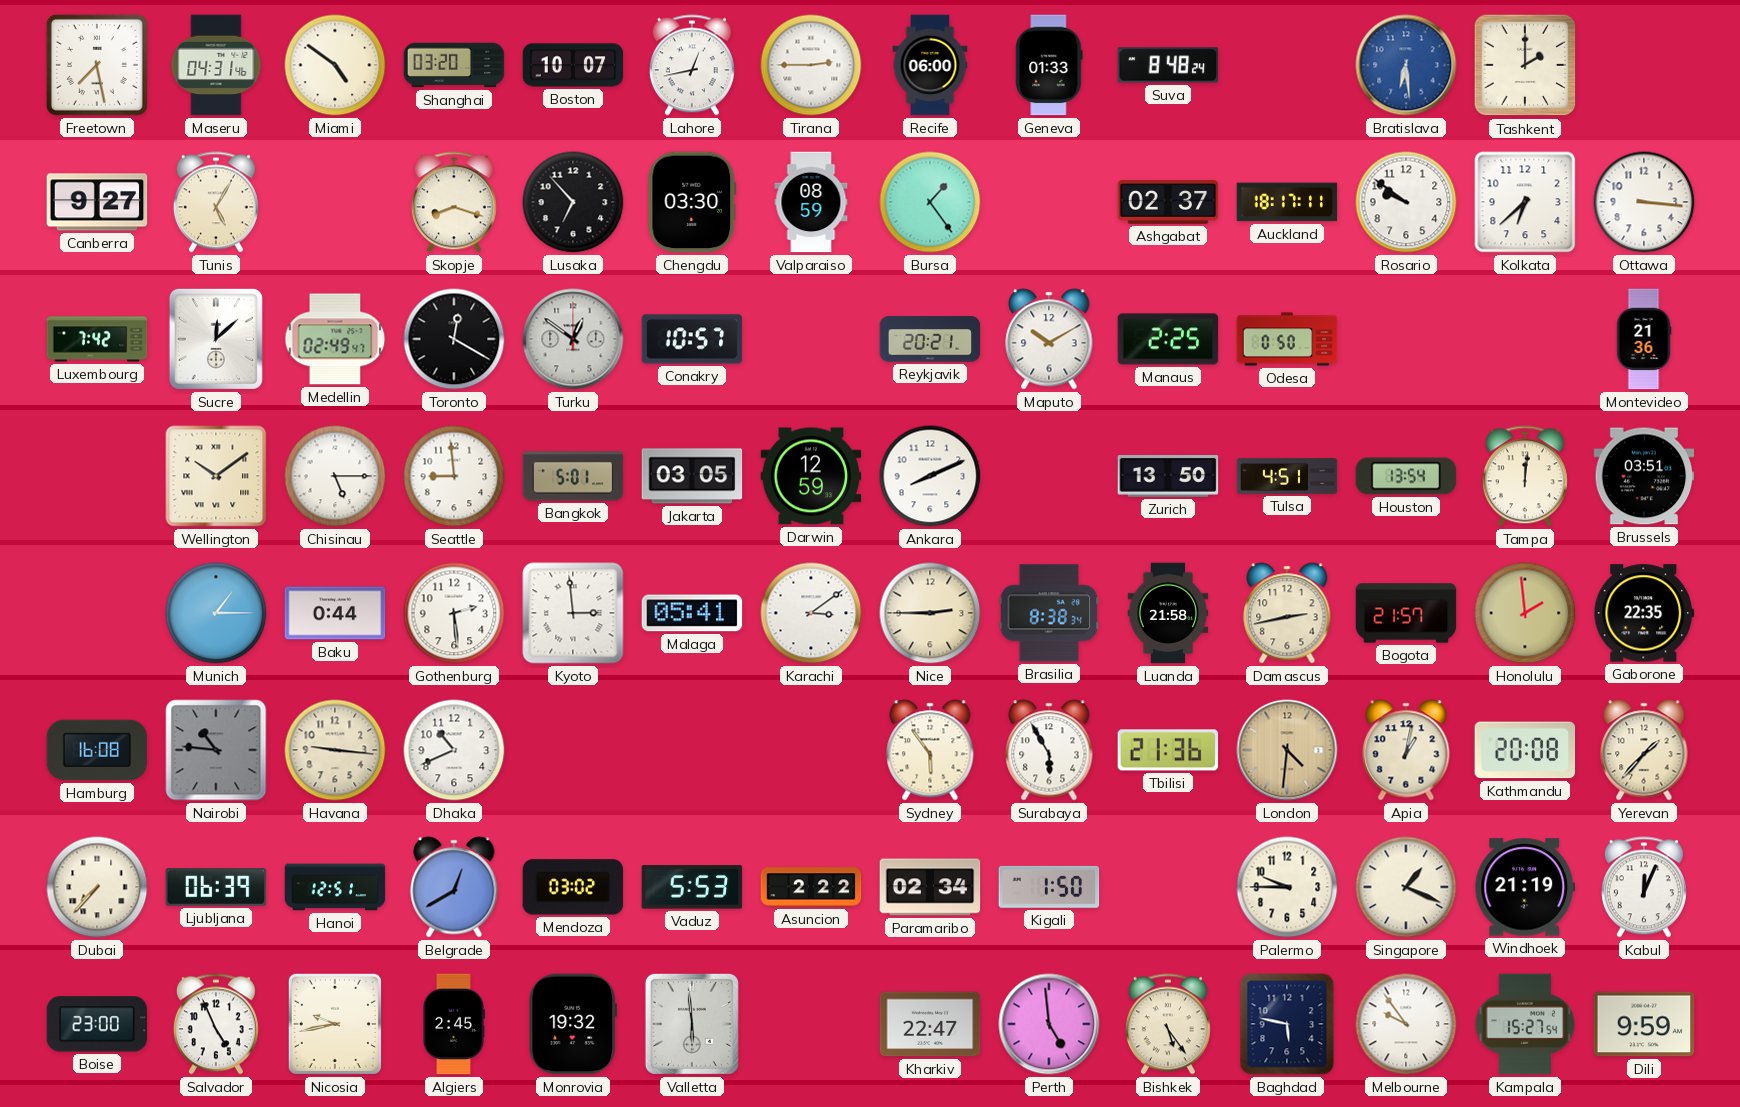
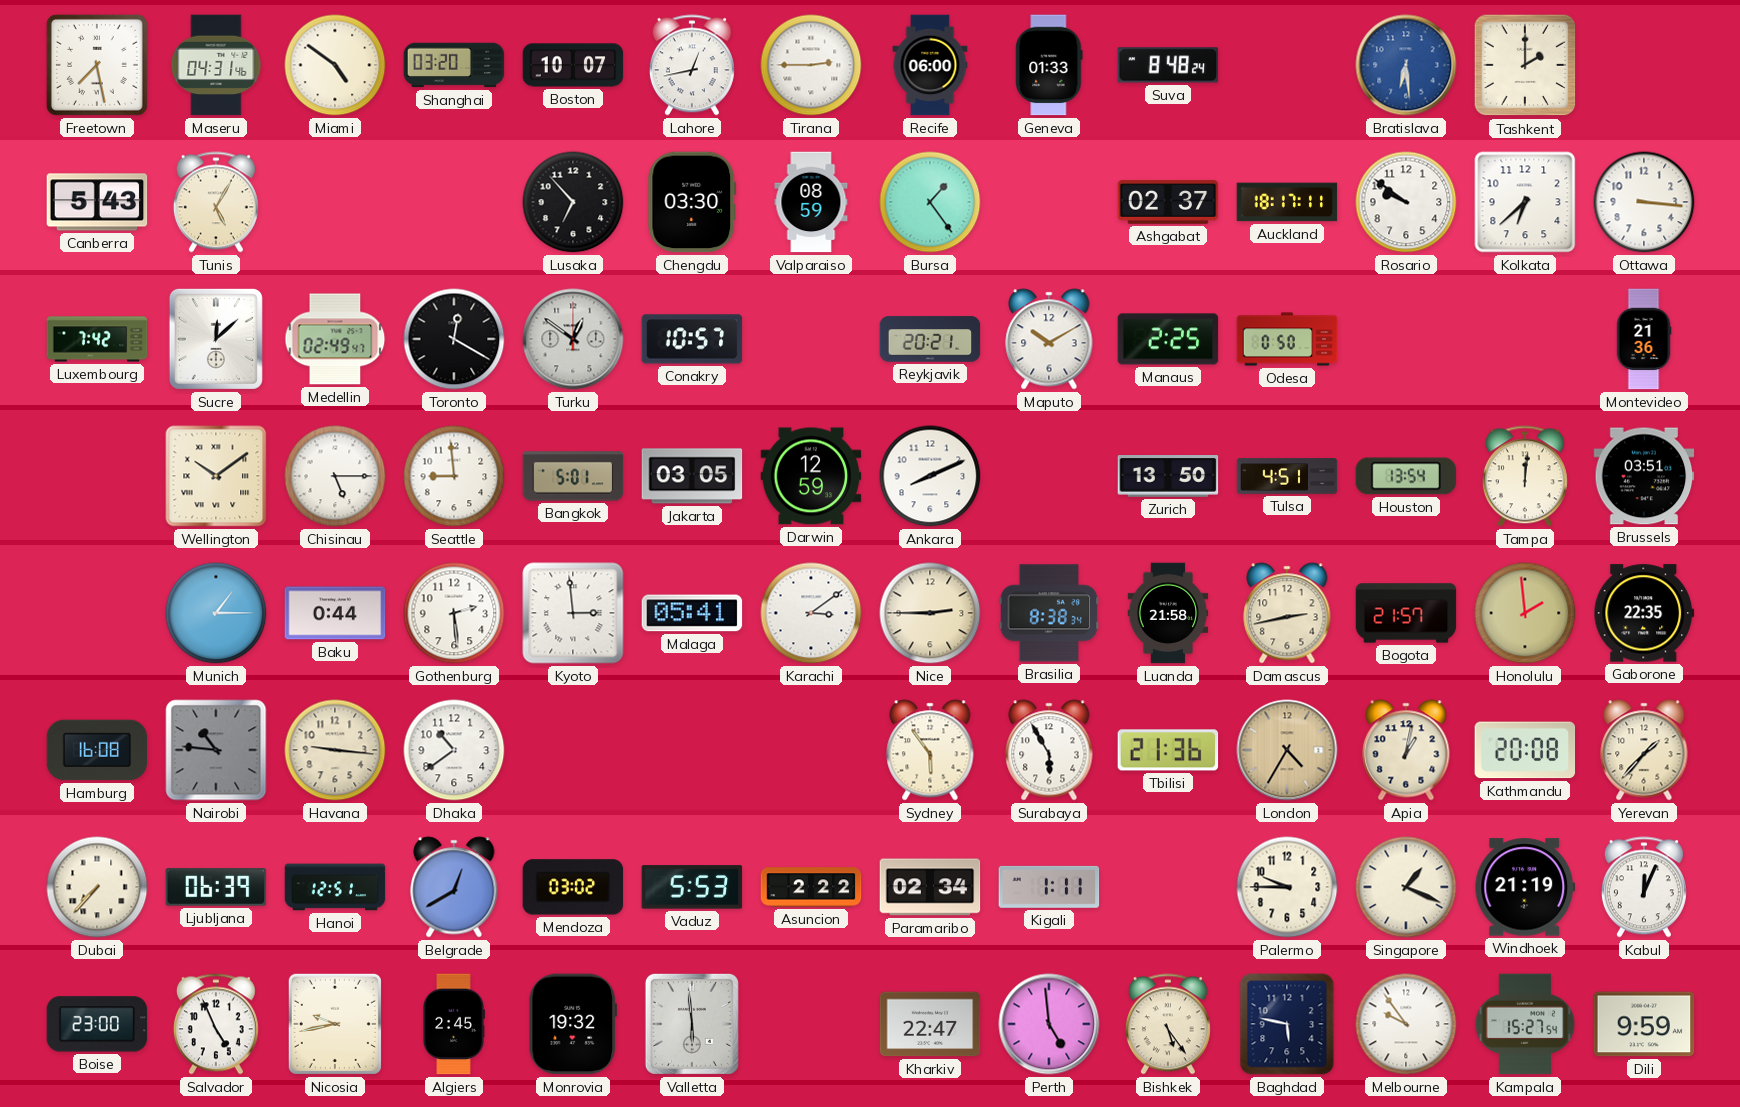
Canberra: 9:27 -> 5:43 (97, 202)
Skopje: 8:18 -> none (454, 202)
Dhaka: 10:41 -> 10:39 (454, 750)
London: 4:31 -> 4:35 (1287, 750)
Kigali: 1:50 -> 1:11 (1049, 887)
